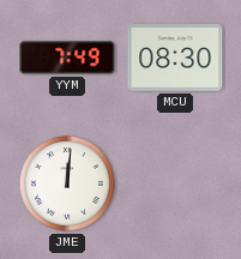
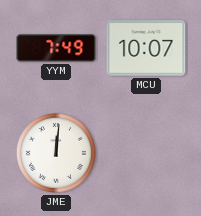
MCU: 08:30 -> 10:07 (146, 49)
